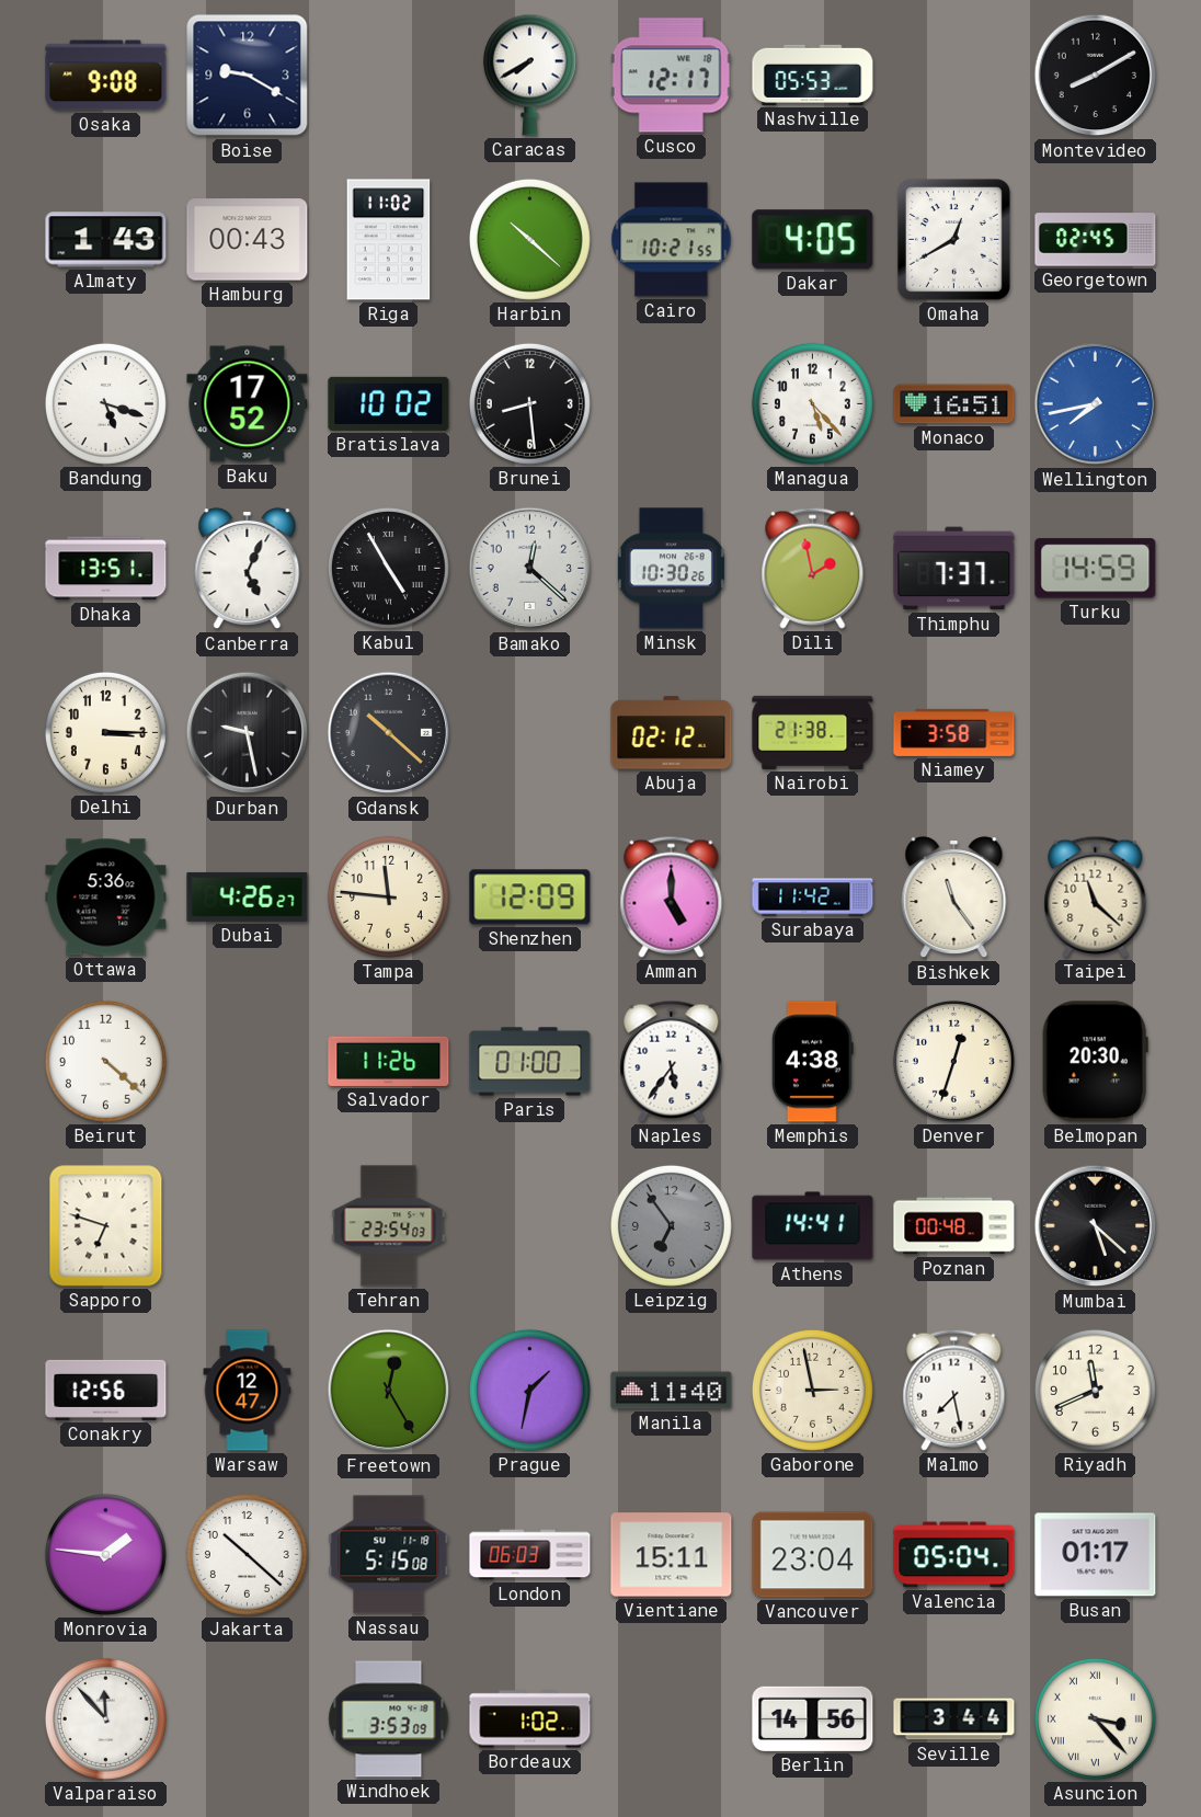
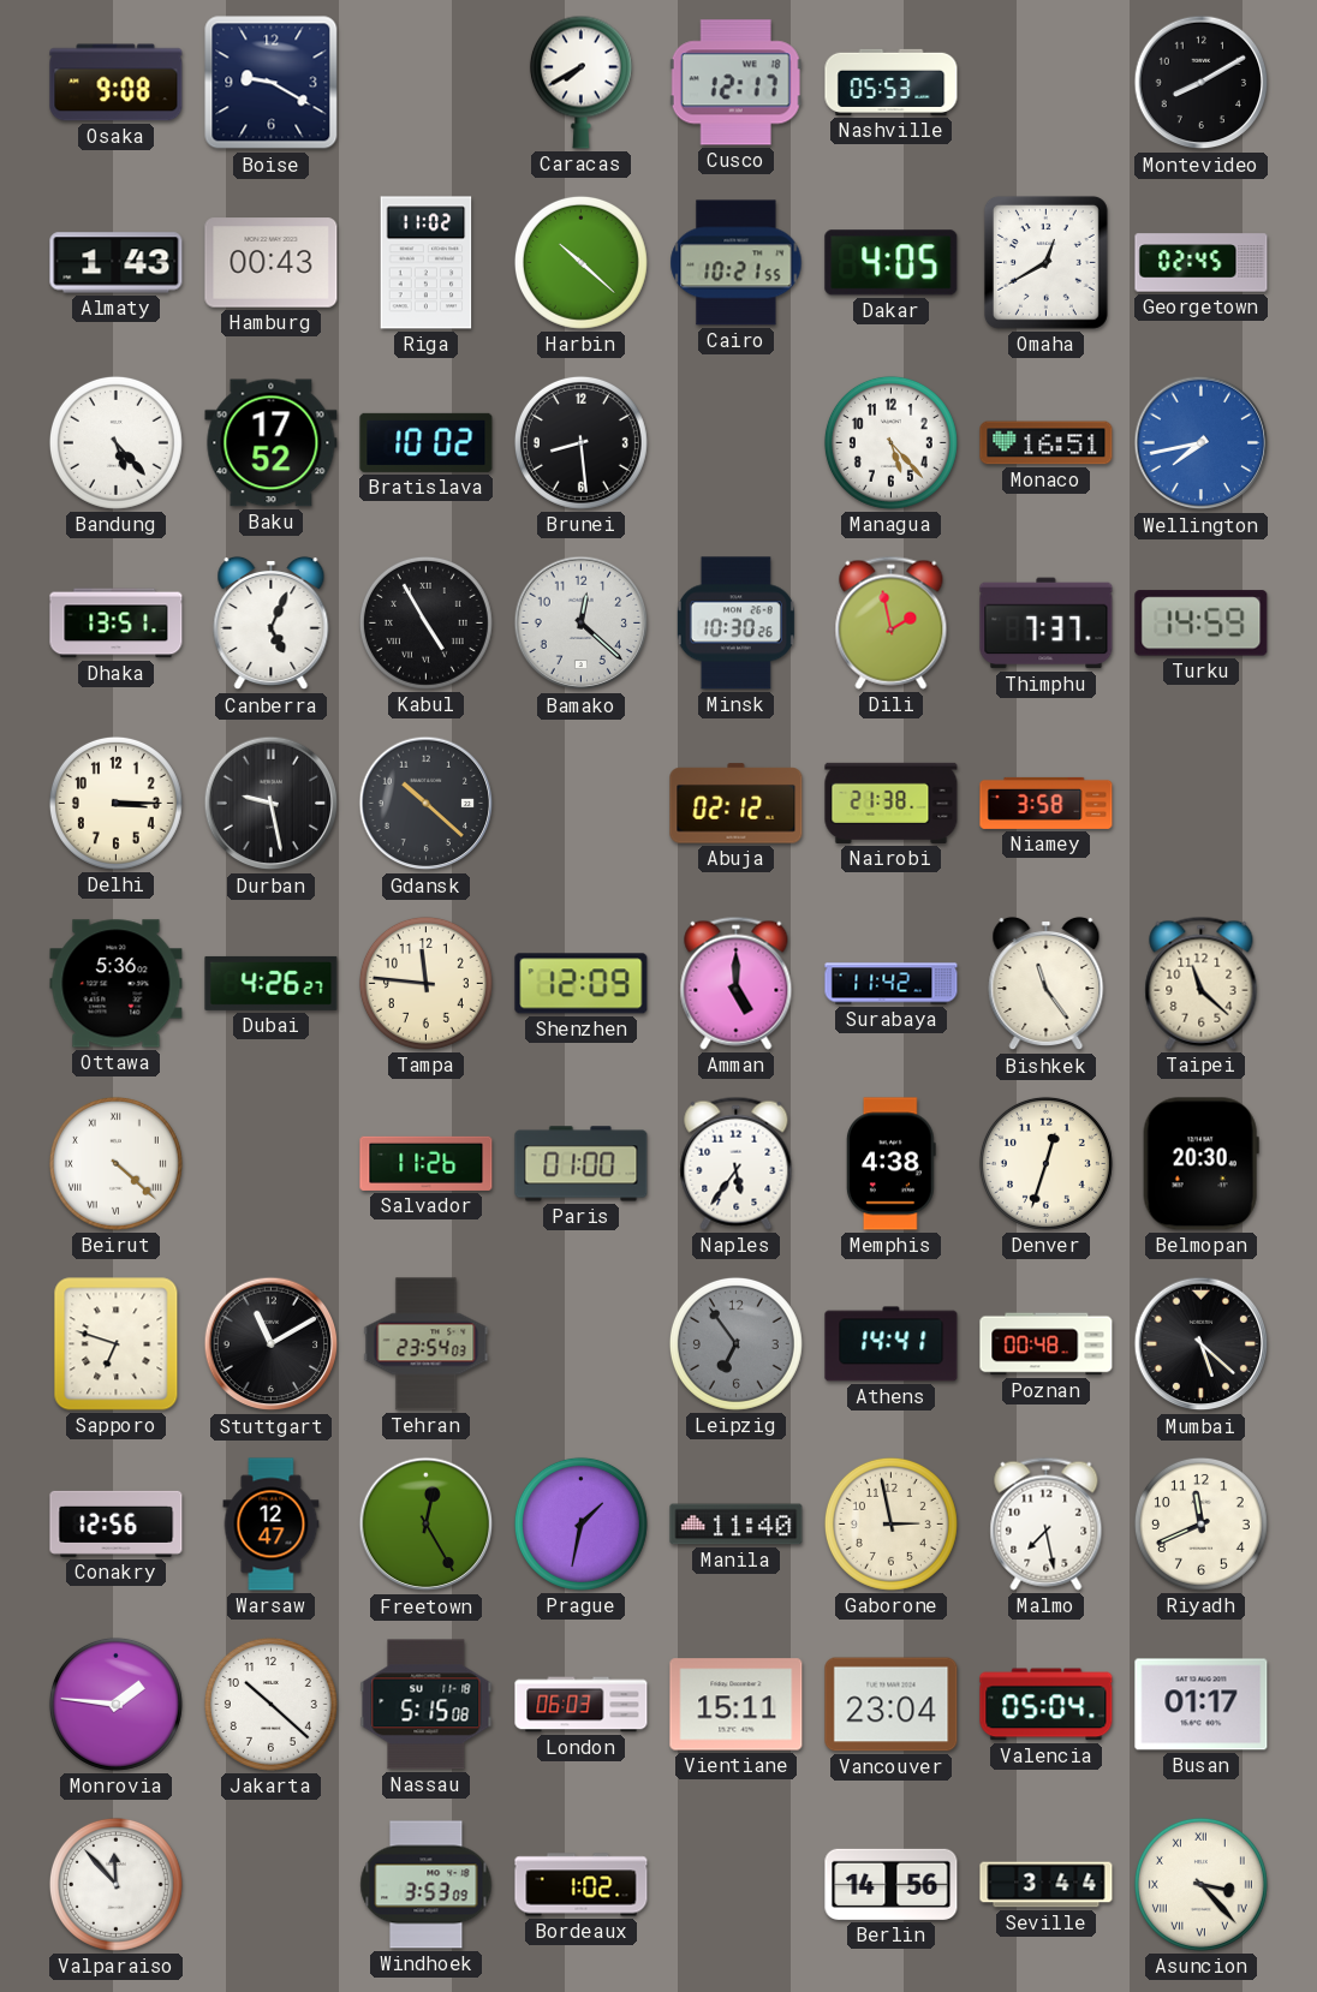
Bandung: 5:18 -> 5:23 (115, 442)
Beirut numerals: Arabic -> Roman (115, 1163)
Stuttgart: none -> 11:10 (272, 1344)
